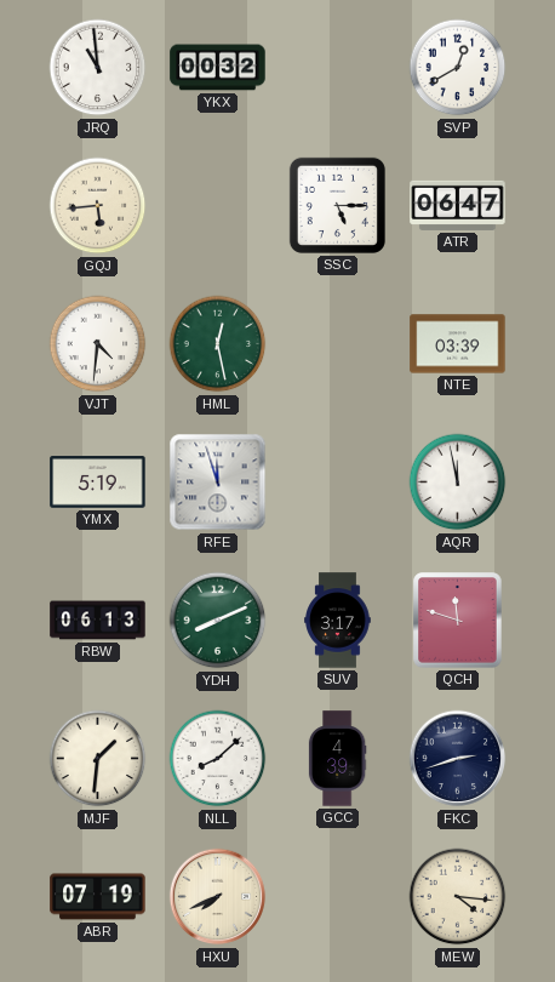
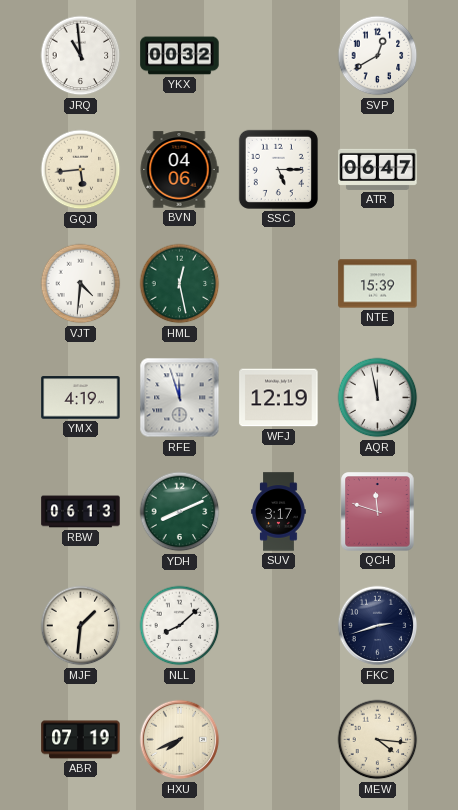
BVN: none -> 04:06 (179, 170)
NTE: 03:39 -> 15:39 (378, 284)
YMX: 5:19 -> 4:19 (81, 398)
WFJ: none -> 12:19 (279, 398)
GCC: 4:39 -> none (337, 759)
